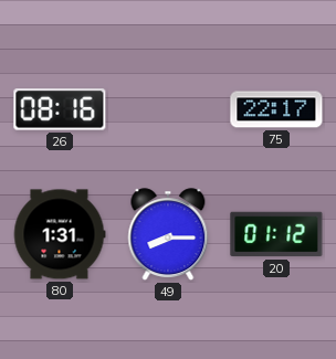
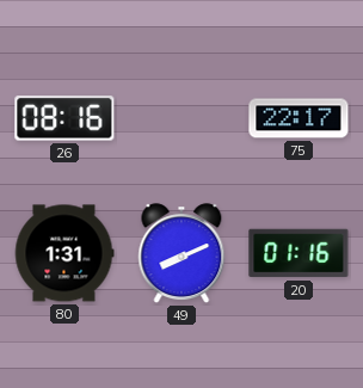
49: 8:15 -> 8:11 (181, 254)
20: 01:12 -> 01:16 (299, 253)
